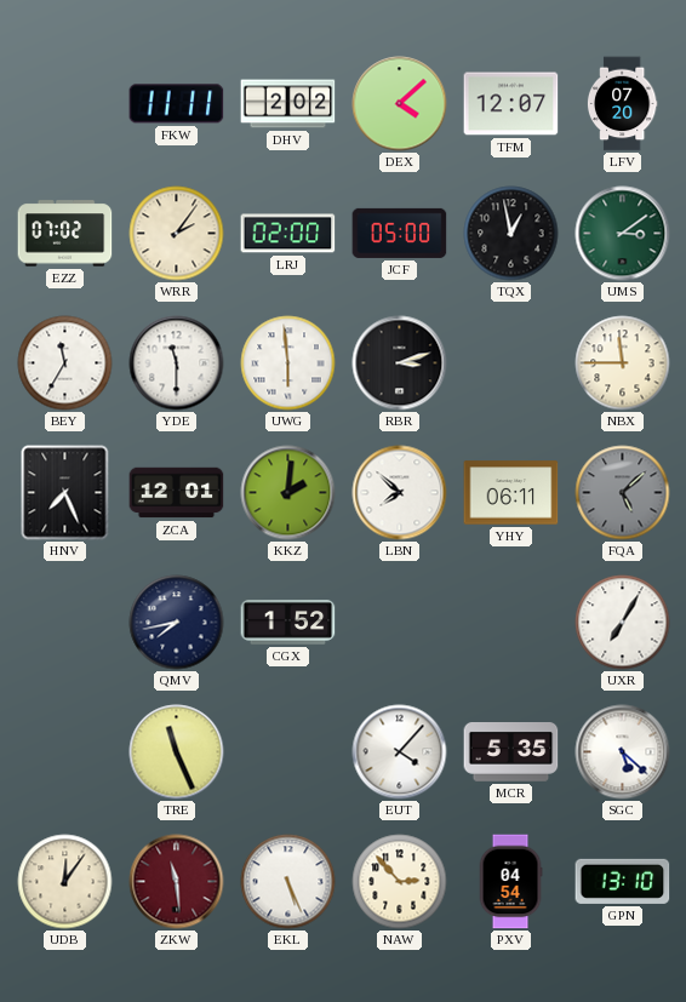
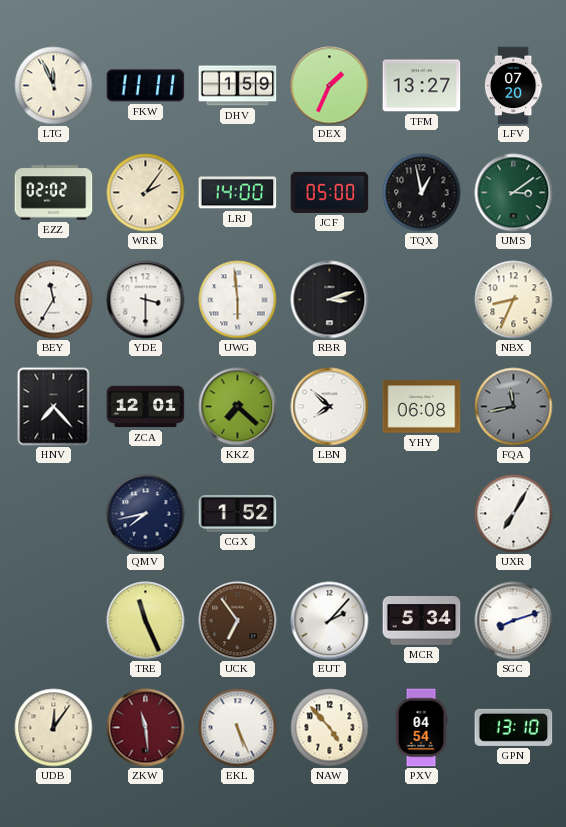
LTG: none -> 11:56 (54, 86)
DHV: 2:02 -> 1:59 (238, 86)
DEX: 4:08 -> 1:34 (330, 86)
TFM: 12:07 -> 13:27 (422, 86)
EZZ: 07:02 -> 02:02 (54, 193)
LRJ: 02:00 -> 14:00 (238, 193)
YDE: 11:30 -> 3:30 (146, 300)
NBX: 11:45 -> 8:34 (514, 300)
HNV: 7:26 -> 7:23 (54, 407)
KKZ: 2:01 -> 7:22 (238, 407)
YHY: 06:11 -> 06:08 (422, 407)
FQA: 5:08 -> 11:43 (514, 407)
UCK: none -> 6:54 (238, 621)
EUT: 4:07 -> 2:07 (330, 621)
MCR: 5:35 -> 5:34 (422, 621)
SGC: 5:22 -> 8:12 (514, 621)
NAW: 2:53 -> 4:53 (330, 728)
